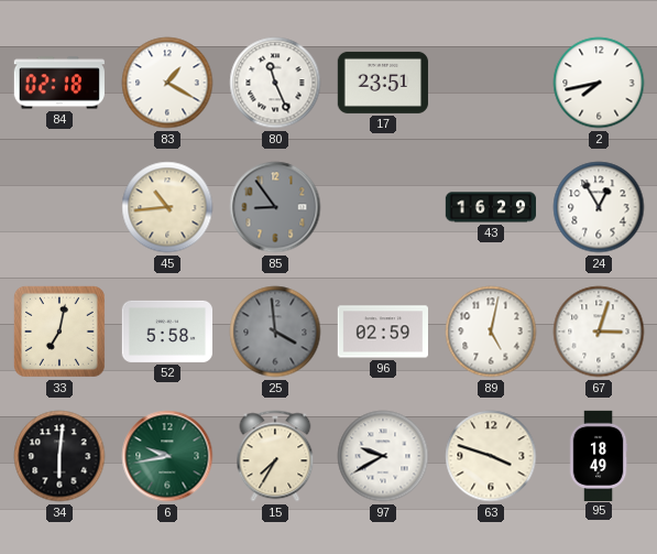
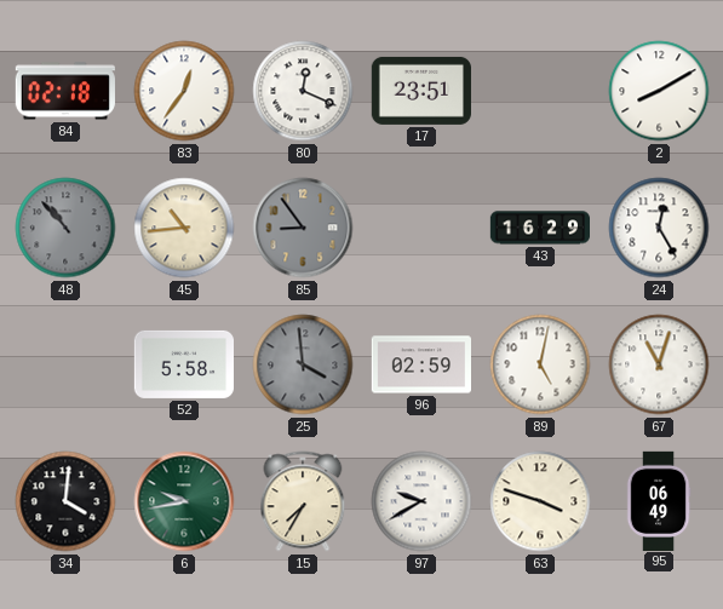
83: 1:20 -> 12:36 (184, 91)
80: 11:26 -> 12:19 (303, 91)
2: 7:43 -> 8:10 (659, 91)
48: none -> 10:53 (65, 228)
24: 12:55 -> 12:25 (659, 228)
33: 7:02 -> none (59, 332)
67: 3:03 -> 11:03 (659, 364)
34: 6:01 -> 4:01 (65, 501)
95: 18:49 -> 06:49 (659, 500)
